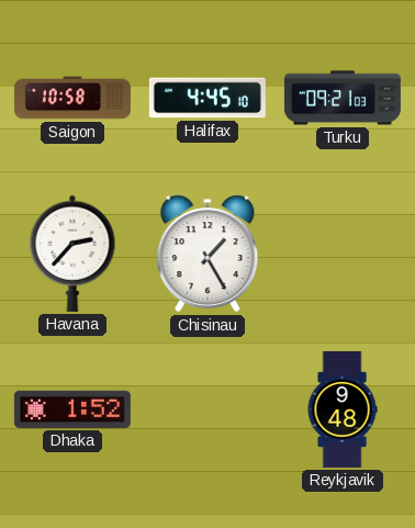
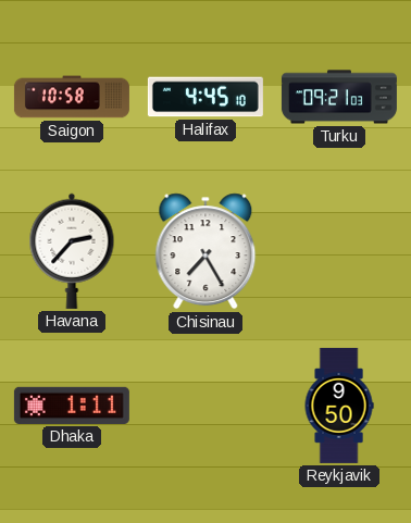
Chisinau: 1:25 -> 7:25 (205, 251)
Dhaka: 1:52 -> 1:11 (72, 406)
Reykjavik: 9:48 -> 9:50 (339, 406)
